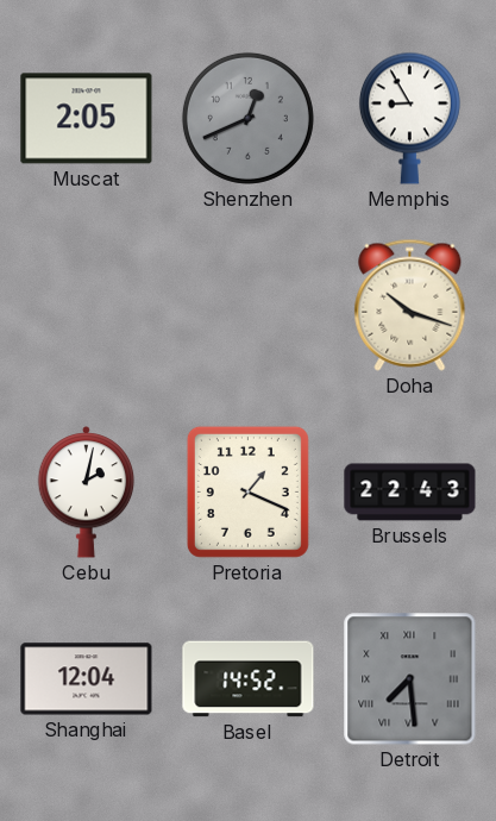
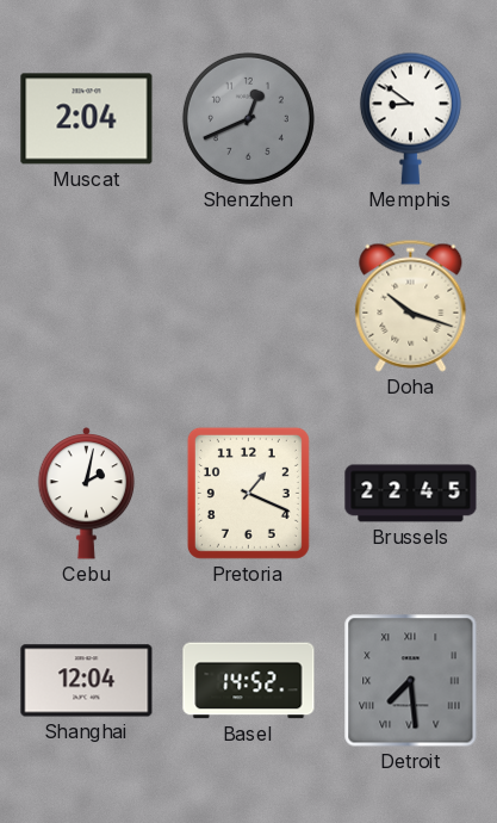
Muscat: 2:05 -> 2:04 (87, 119)
Memphis: 8:55 -> 8:51 (410, 118)
Brussels: 22:43 -> 22:45 (411, 494)
